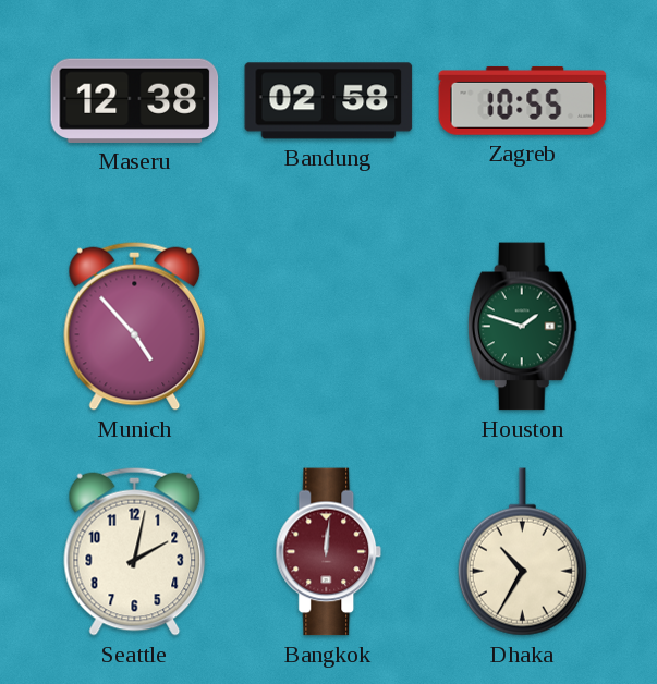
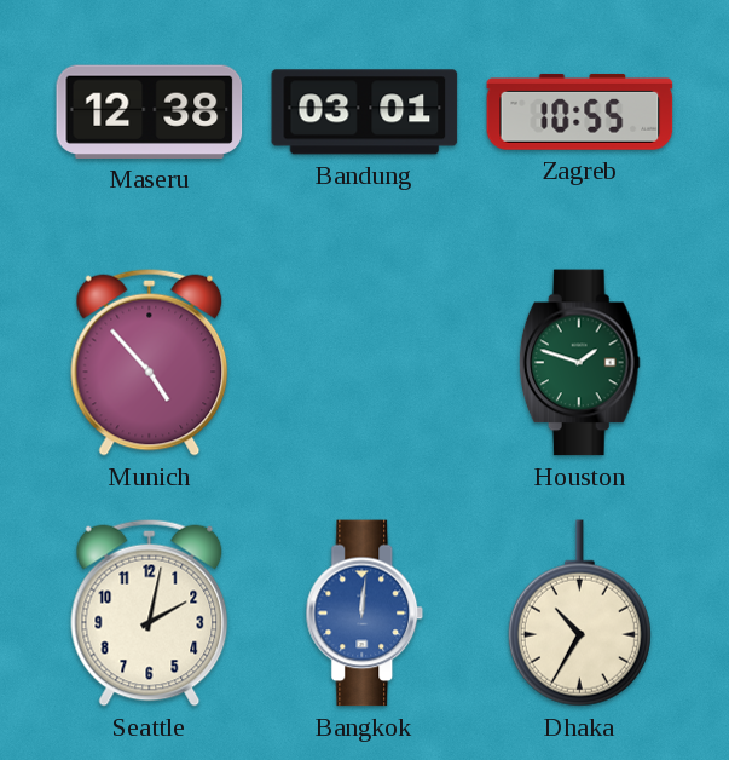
Bandung: 02:58 -> 03:01 (365, 113)
Bangkok dial: burgundy -> blue (365, 614)
